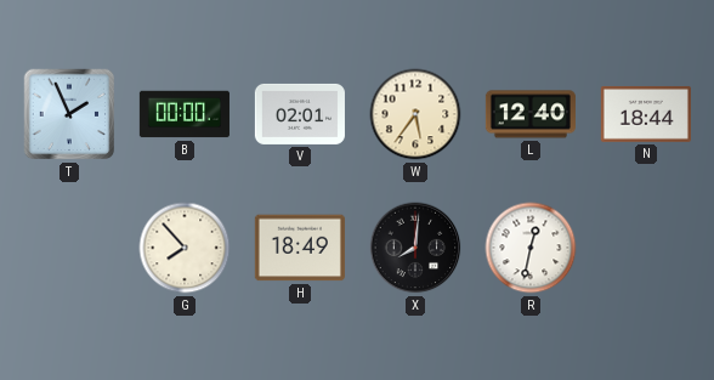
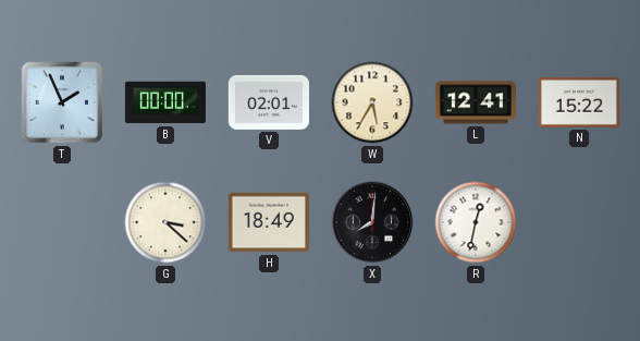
W: 5:36 -> 5:35 (372, 102)
L: 12:40 -> 12:41 (476, 102)
N: 18:44 -> 15:22 (579, 102)
G: 7:53 -> 3:22 (165, 222)
